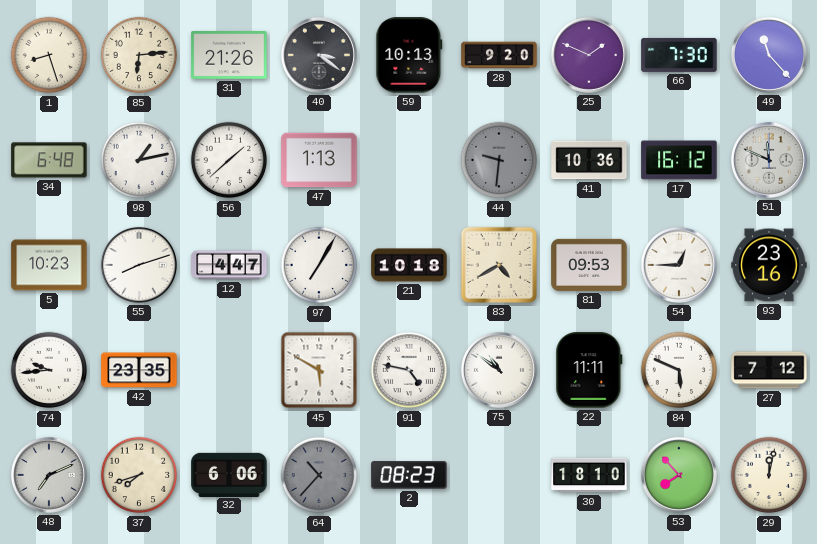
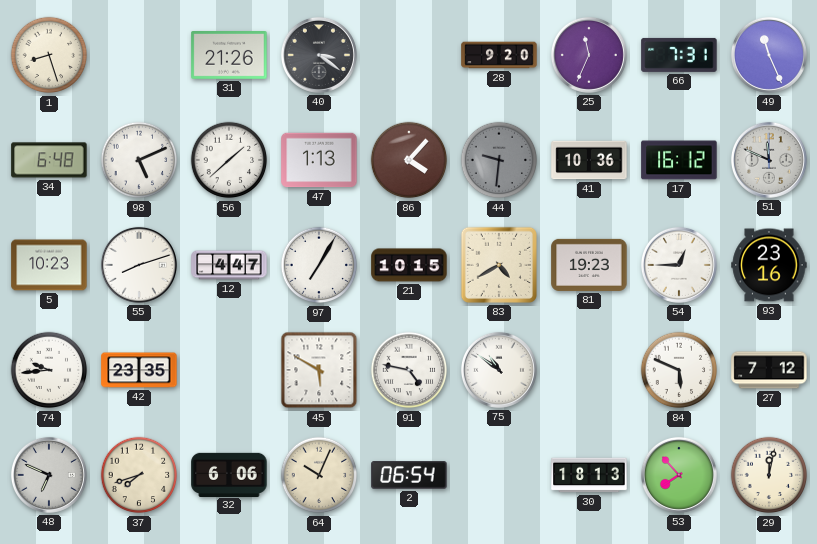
85: 6:14 -> none (139, 55)
59: 10:13 -> none (409, 55)
25: 1:49 -> 11:34 (589, 55)
66: 7:30 -> 7:31 (679, 55)
49: 11:23 -> 11:26 (769, 55)
98: 1:13 -> 5:11 (139, 160)
86: none -> 4:07 (409, 160)
21: 10:18 -> 10:15 (409, 265)
81: 09:53 -> 19:23 (589, 265)
22: 11:11 -> none (589, 370)
48: 7:11 -> 6:49 (49, 475)
64: 10:37 -> 10:04 (319, 475)
64 dial: grey -> cream (319, 475)
2: 08:23 -> 06:54 (409, 475)
30: 18:10 -> 18:13 (589, 475)
